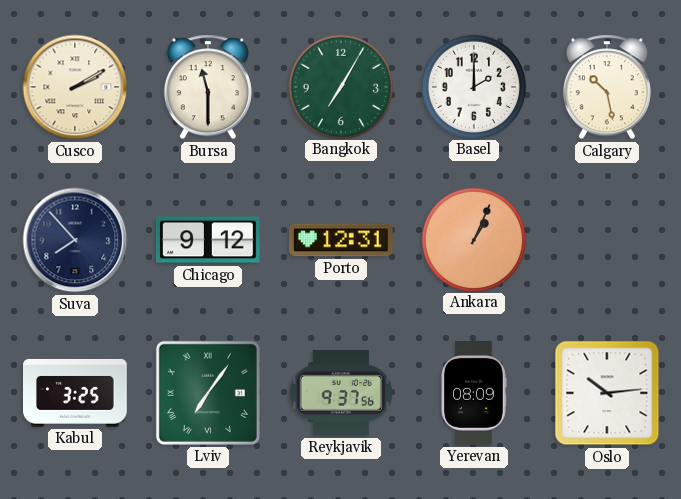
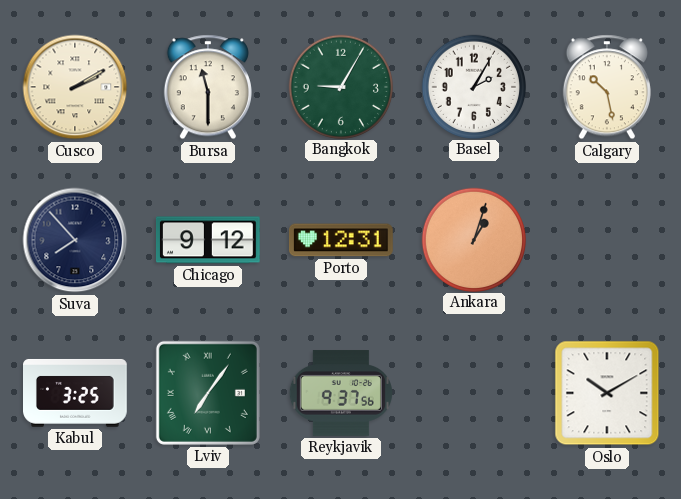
Bangkok: 7:05 -> 9:05 (340, 86)
Basel: 2:00 -> 2:05 (473, 86)
Ankara: 1:04 -> 1:03 (473, 239)
Yerevan: 08:09 -> none (474, 394)
Oslo: 10:14 -> 10:10 (607, 393)
